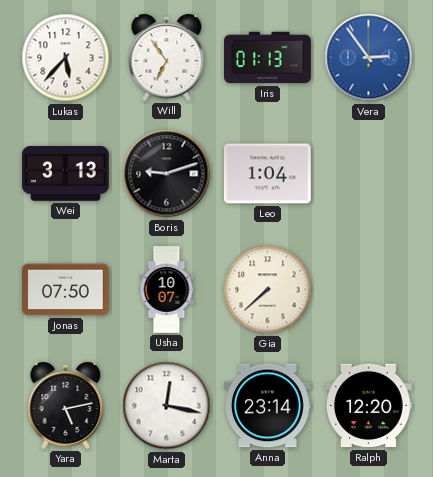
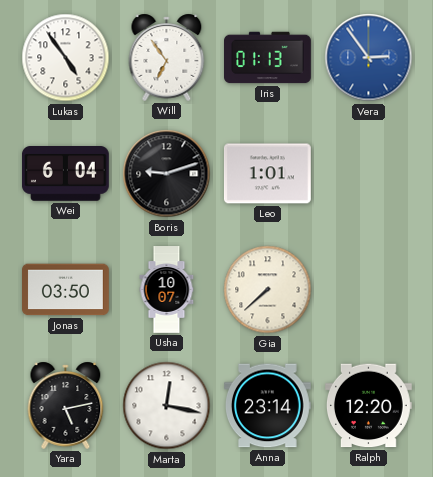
Lukas: 5:37 -> 4:54 (66, 58)
Wei: 3:13 -> 6:04 (66, 174)
Leo: 1:04 -> 1:01 (267, 174)
Jonas: 07:50 -> 03:50 (66, 290)
